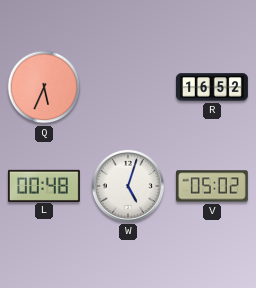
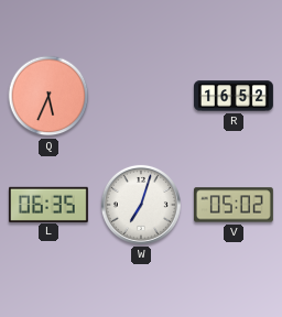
L: 00:48 -> 06:35 (48, 204)
W: 5:03 -> 7:03 (141, 205)
